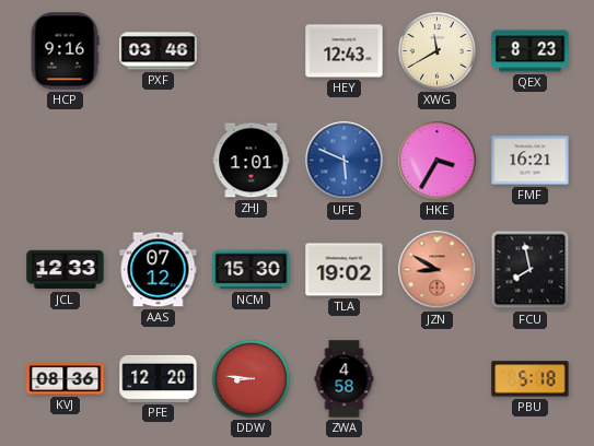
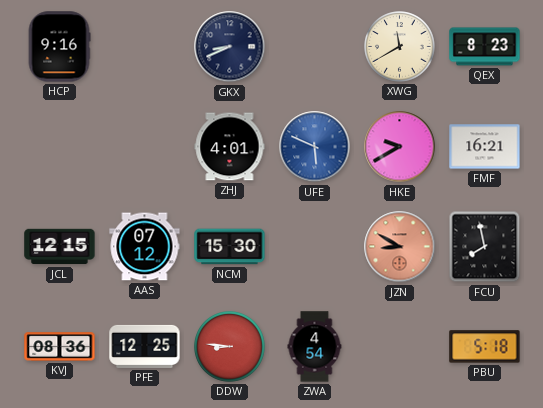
PXF: 03:46 -> none (159, 51)
GKX: none -> 8:41 (230, 47)
HEY: 12:43 -> none (345, 51)
ZHJ: 1:01 -> 4:01 (230, 147)
HKE: 3:35 -> 9:40 (400, 147)
JCL: 12:33 -> 12:15 (60, 247)
TLA: 19:02 -> none (345, 270)
PFE: 12:20 -> 12:25 (145, 346)
ZWA: 4:58 -> 4:54 (315, 347)
